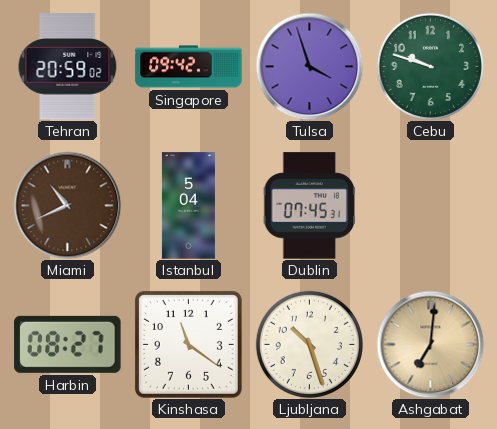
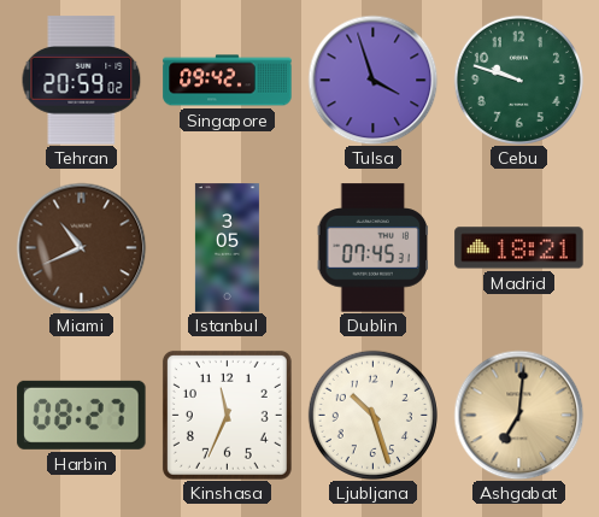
Istanbul: 5:04 -> 3:05 (227, 248)
Madrid: none -> 18:21 (519, 248)
Kinshasa: 11:21 -> 11:34 (227, 415)
